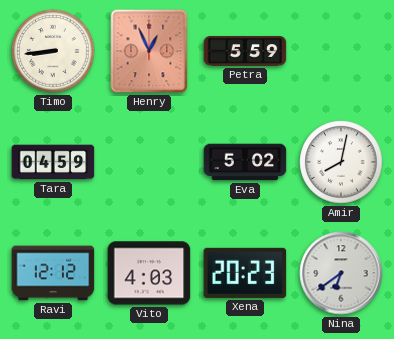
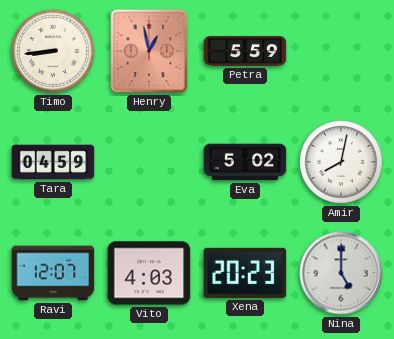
Henry: 12:56 -> 12:58 (149, 51)
Ravi: 12:12 -> 12:07 (53, 273)
Nina: 6:39 -> 5:00 (341, 273)
